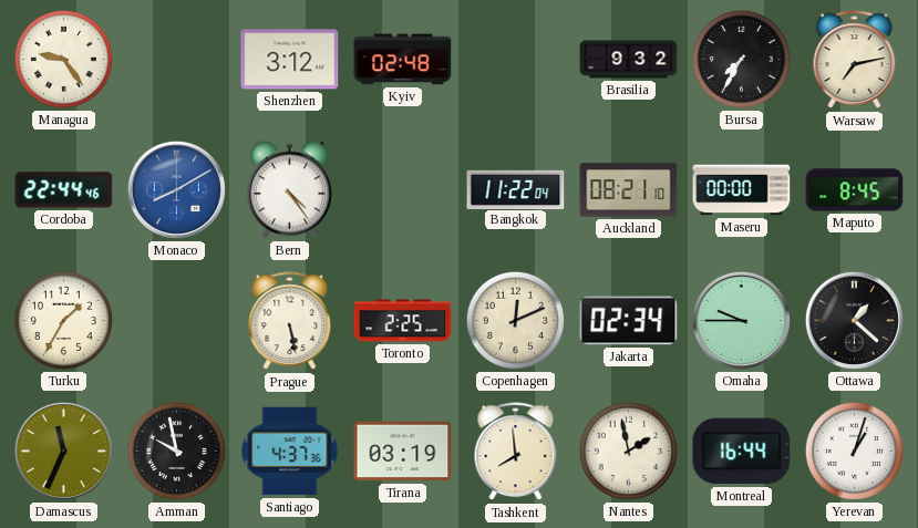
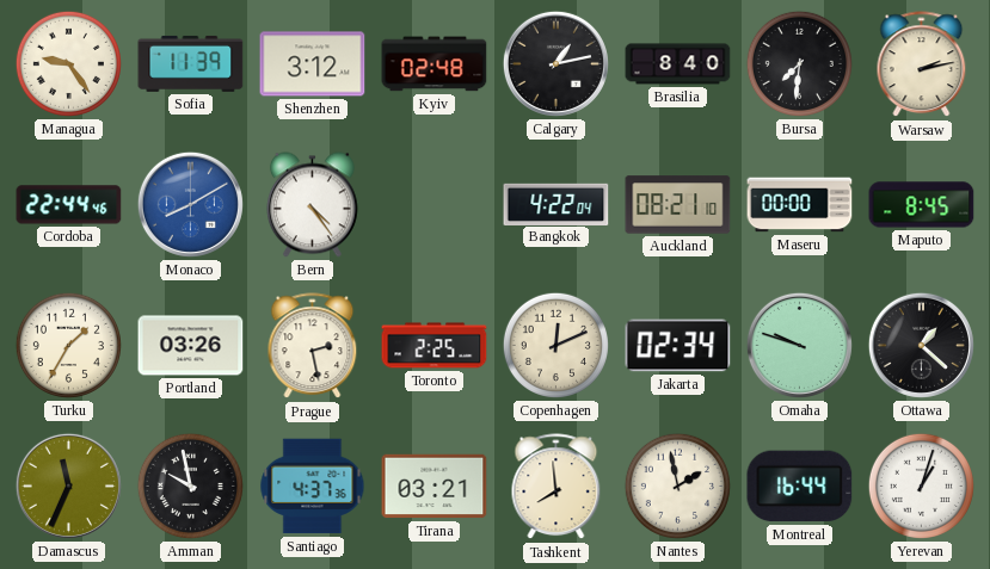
Sofia: none -> 11:39 (191, 63)
Calgary: none -> 1:13 (555, 63)
Brasilia: 9:32 -> 8:40 (678, 64)
Bursa: 7:35 -> 7:31 (799, 63)
Warsaw: 7:13 -> 2:13 (922, 64)
Bangkok: 11:22 -> 4:22 (557, 204)
Portland: none -> 03:26 (191, 346)
Prague: 5:28 -> 2:28 (313, 346)
Omaha: 9:45 -> 9:48 (799, 345)
Tirana: 03:19 -> 03:21 (435, 487)
